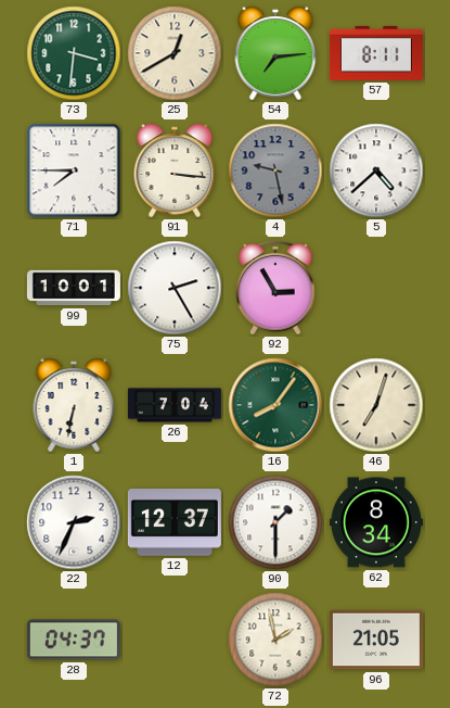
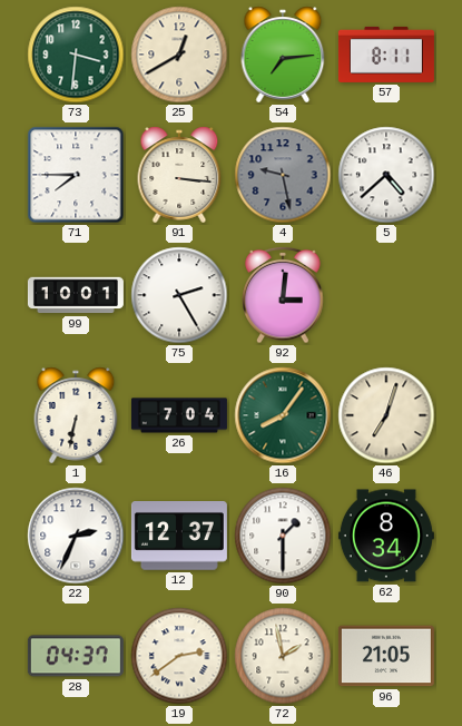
92: 2:55 -> 3:01 (283, 295)
19: none -> 2:39 (179, 656)
